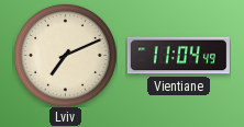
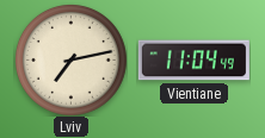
Lviv: 7:11 -> 7:13 (70, 59)
